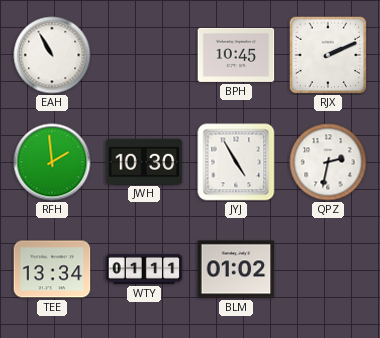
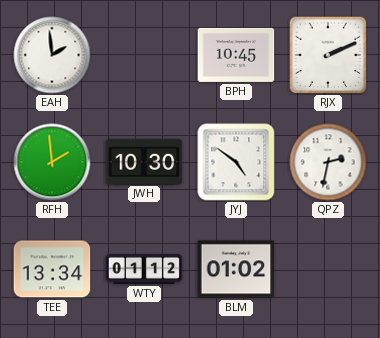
EAH: 10:55 -> 1:59 (52, 55)
JYJ: 4:55 -> 4:51 (236, 162)
WTY: 01:11 -> 01:12 (144, 269)
